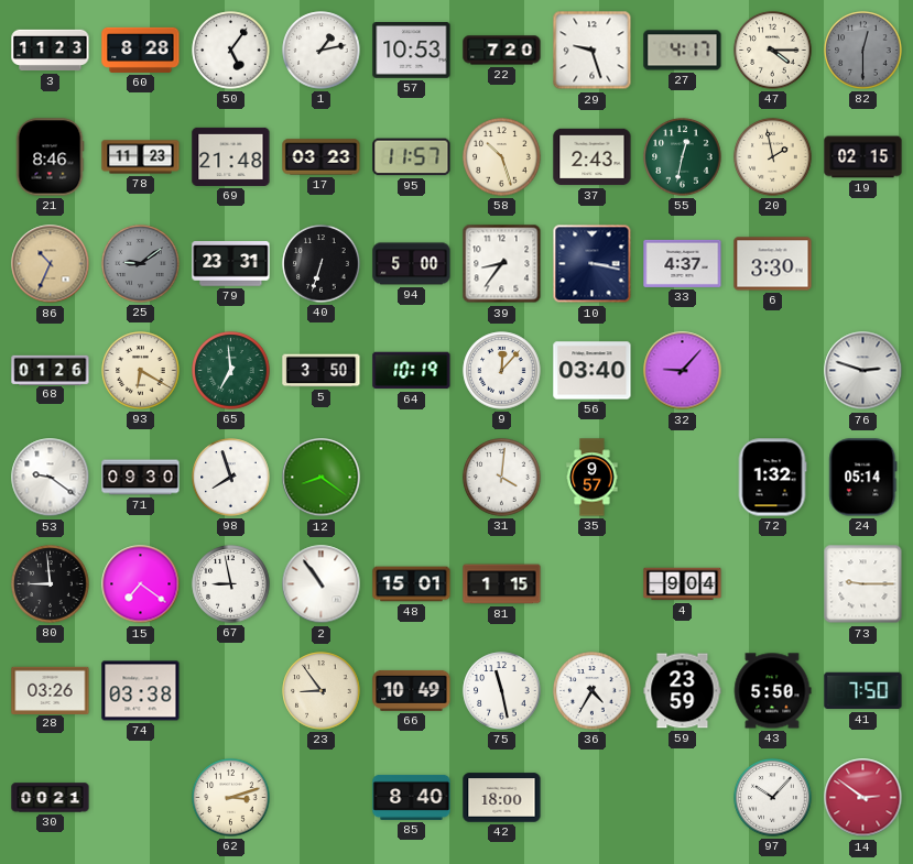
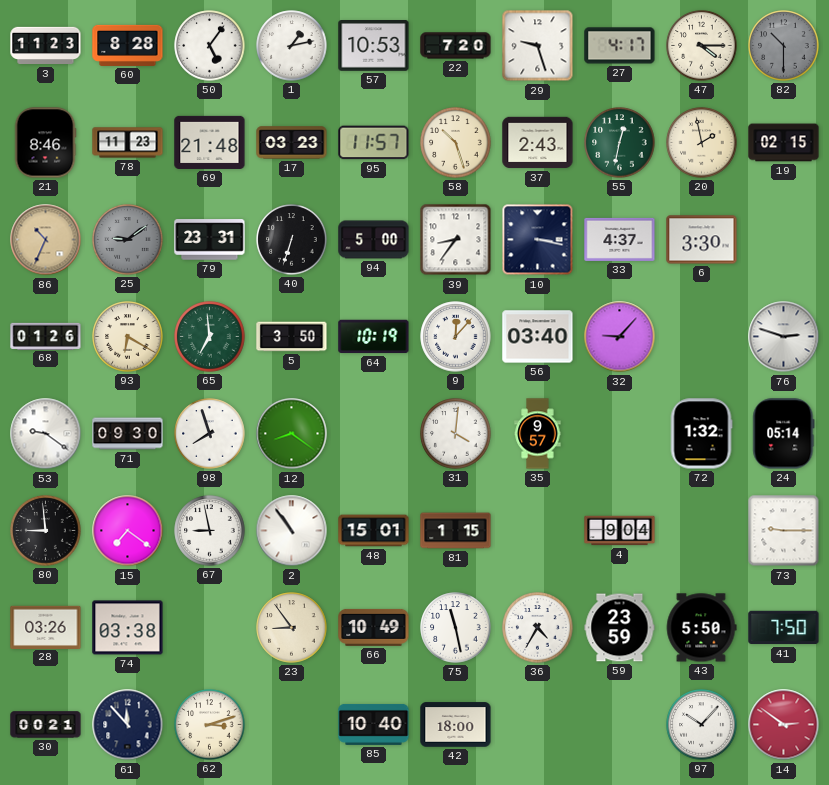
82: 12:30 -> 10:30 (784, 46)
61: none -> 11:53 (128, 725)
85: 8:40 -> 10:40 (374, 724)
